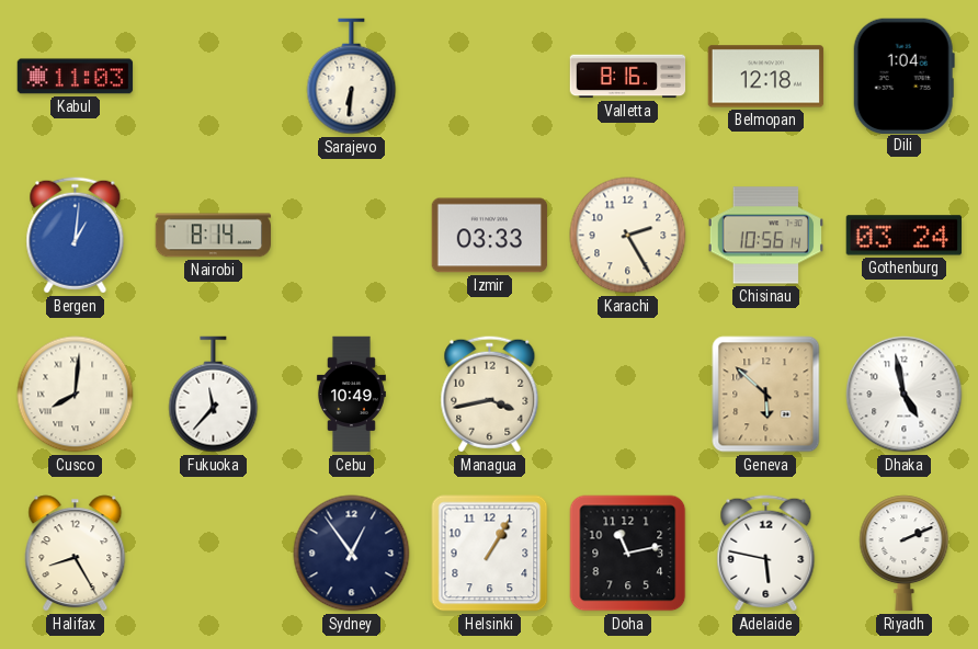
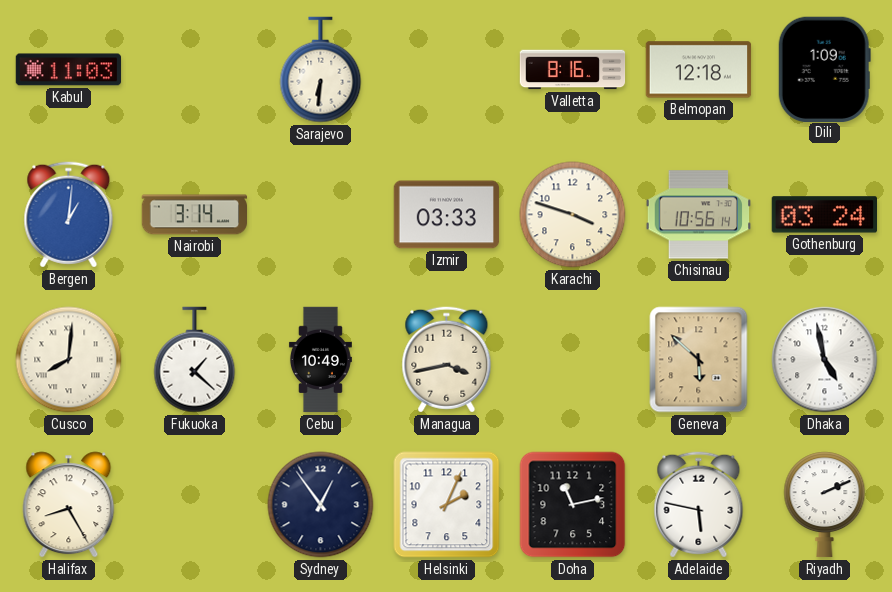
Dili: 1:04 -> 1:09 (824, 69)
Nairobi: 8:14 -> 3:14 (195, 215)
Karachi: 2:25 -> 3:48 (573, 215)
Fukuoka: 11:37 -> 1:22 (195, 360)
Helsinki: 1:05 -> 2:04 (447, 505)
